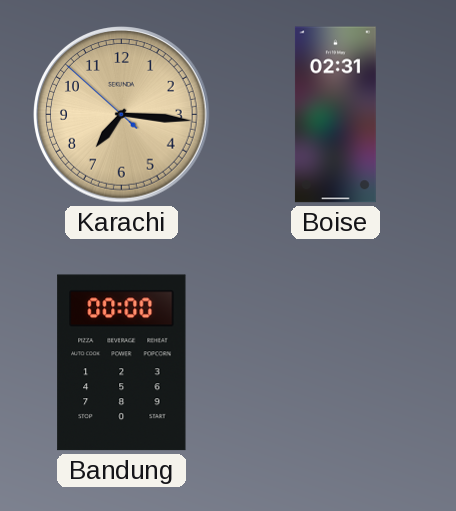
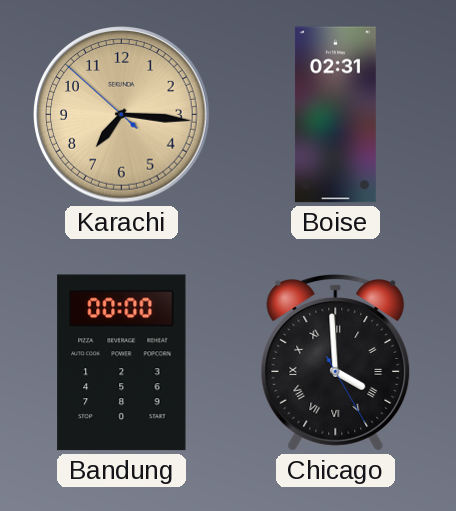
Chicago: none -> 3:59 (336, 363)
